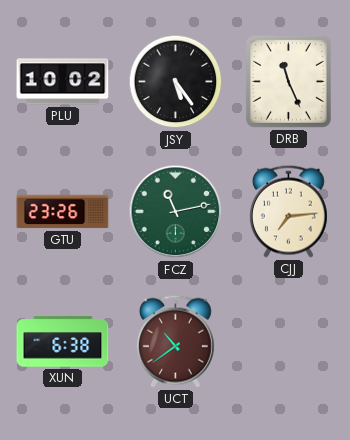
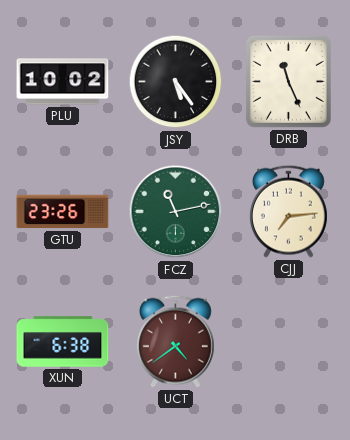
UCT: 10:39 -> 4:39 (175, 341)
